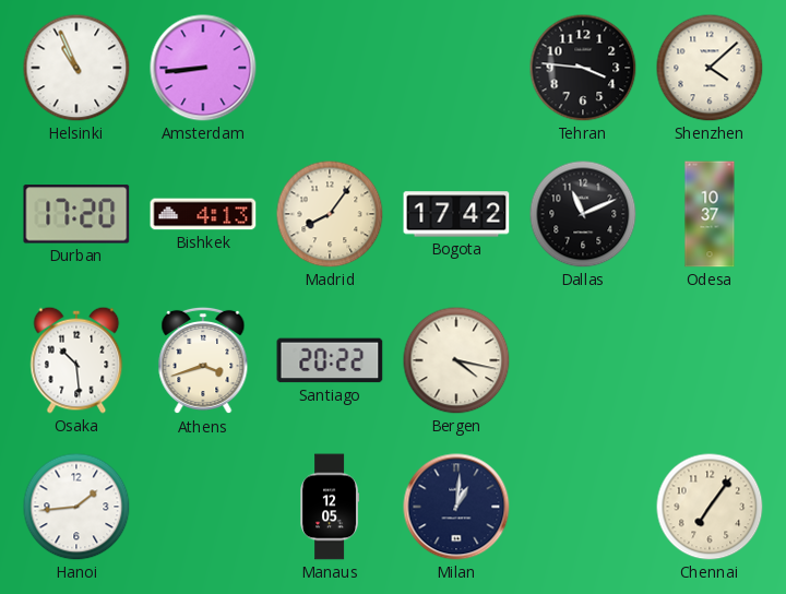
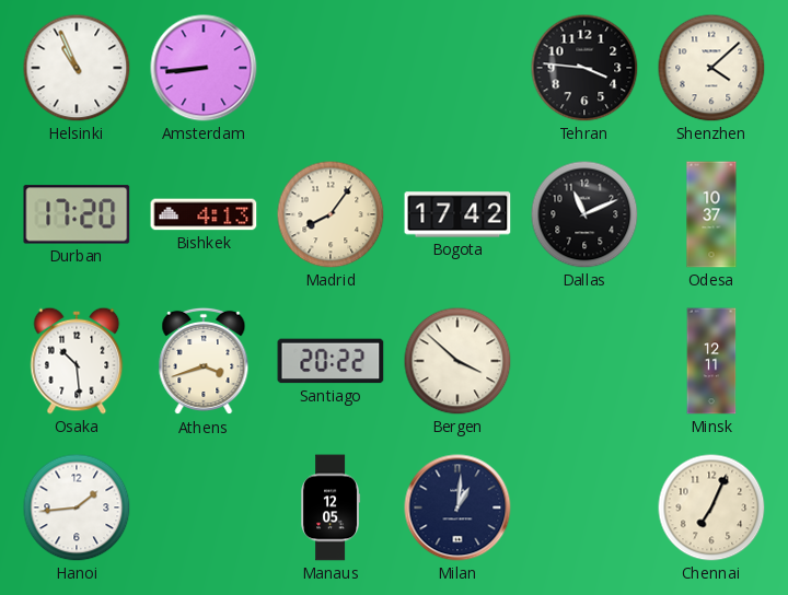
Bergen: 4:17 -> 3:52 (457, 361)
Minsk: none -> 12:11 (711, 361)
Chennai: 7:06 -> 7:04 (711, 507)
